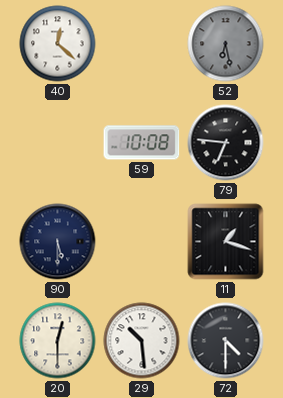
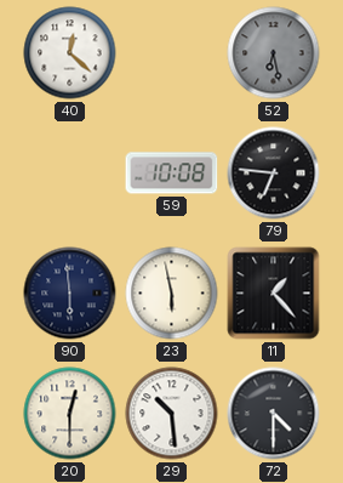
90: 5:30 -> 5:59 (70, 294)
23: none -> 5:58 (172, 294)
11: 1:18 -> 1:23 (274, 294)
